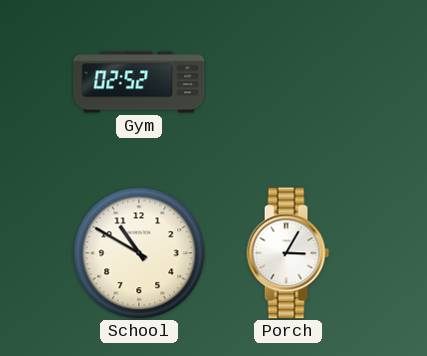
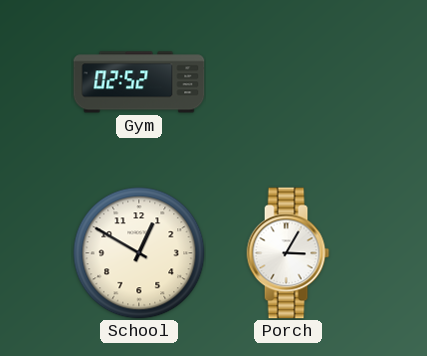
School: 10:50 -> 12:50 (139, 253)
